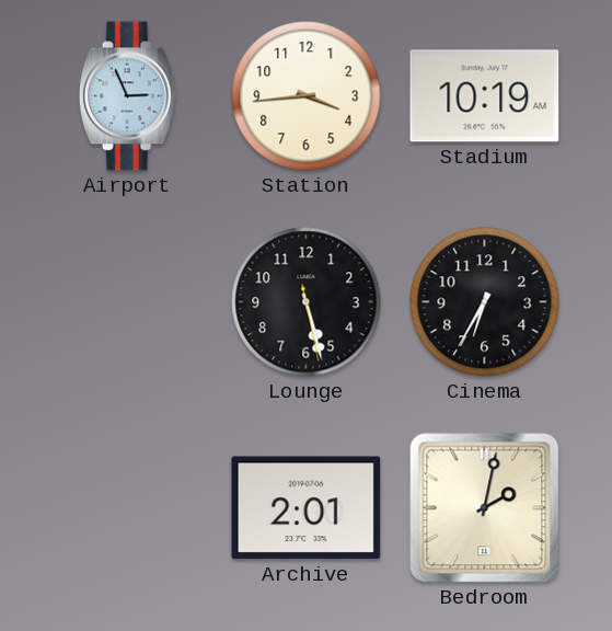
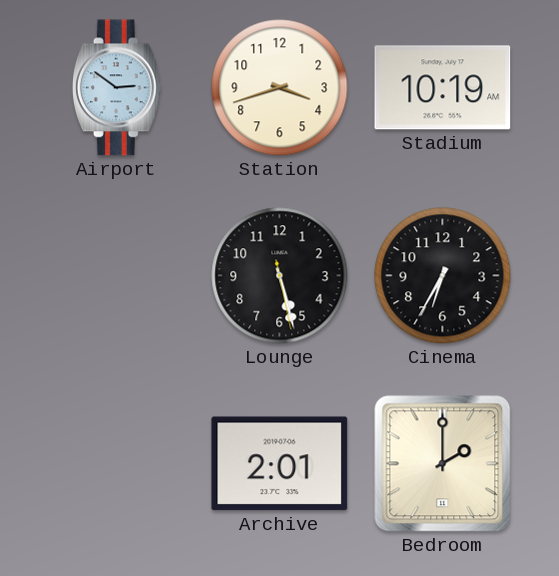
Airport: 2:56 -> 2:51 (116, 88)
Station: 3:44 -> 3:42 (280, 88)
Bedroom: 2:02 -> 2:00 (443, 464)
